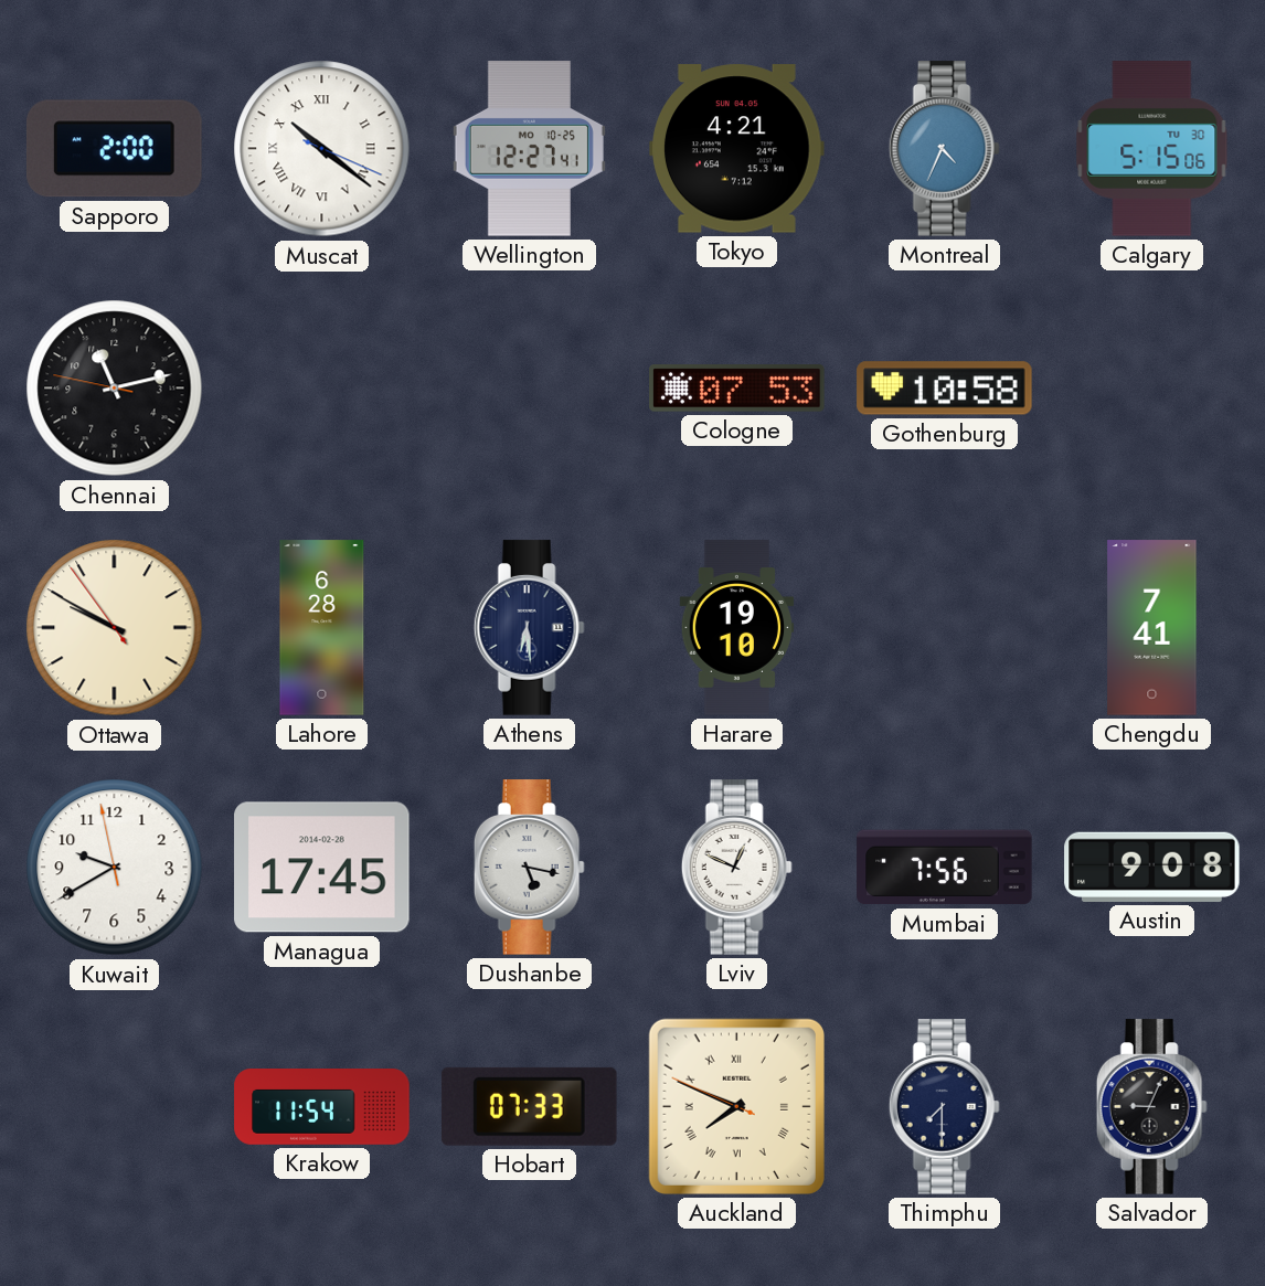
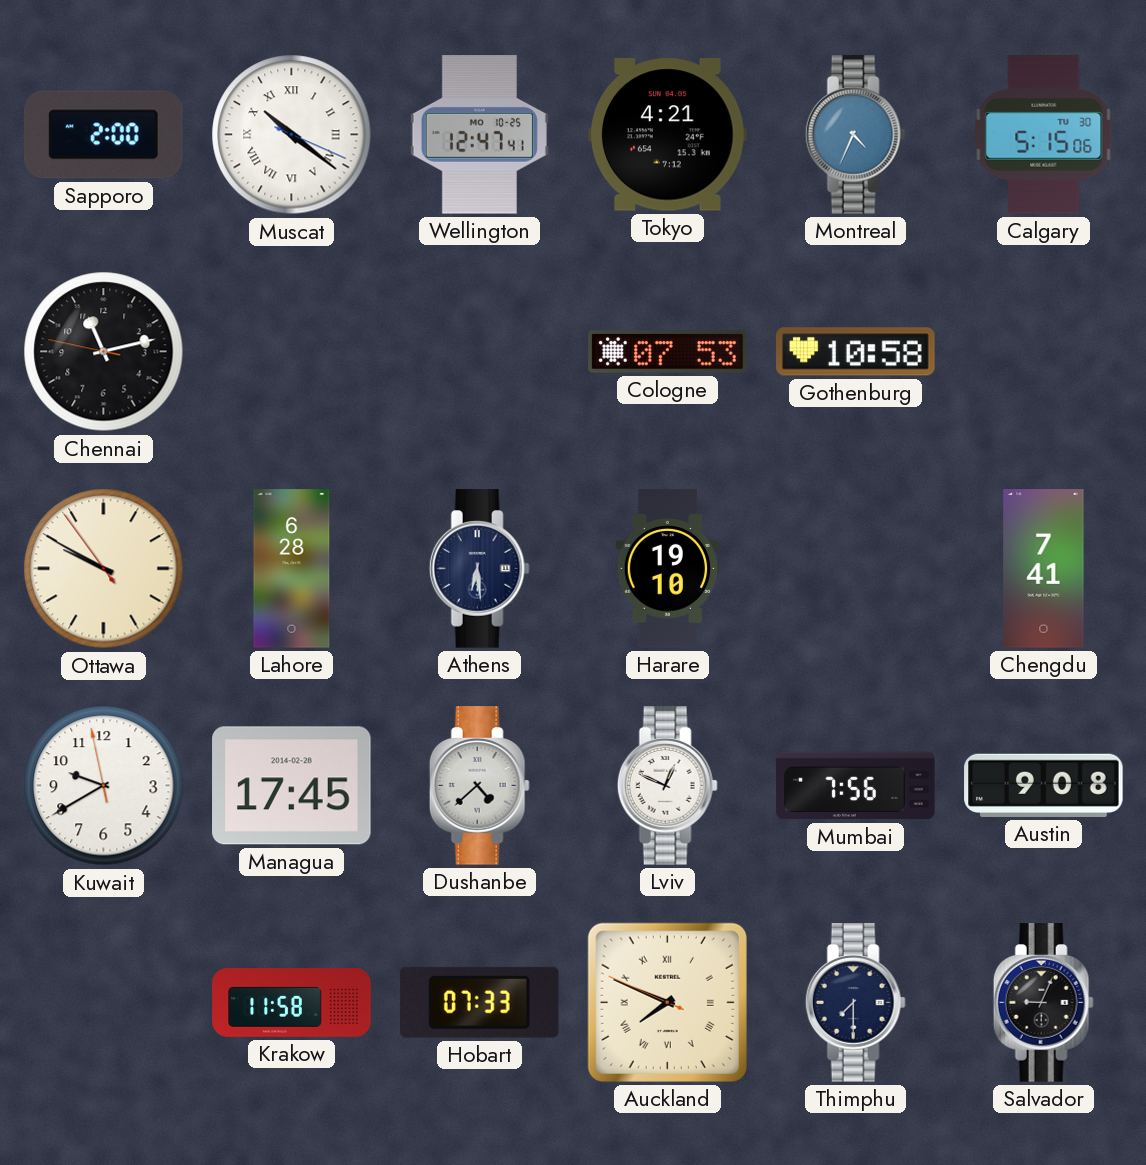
Wellington: 12:27 -> 12:47 (479, 135)
Dushanbe: 5:17 -> 4:38 (479, 786)
Krakow: 11:54 -> 11:58 (292, 1003)
